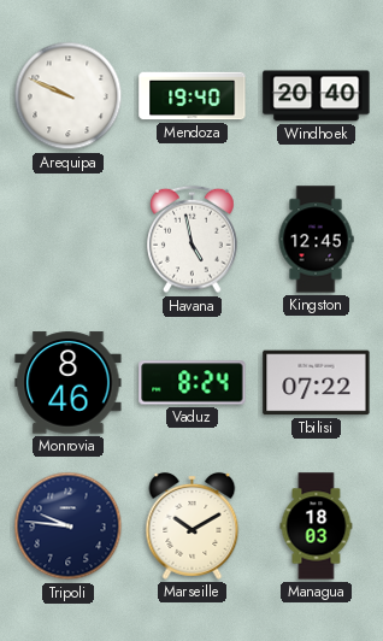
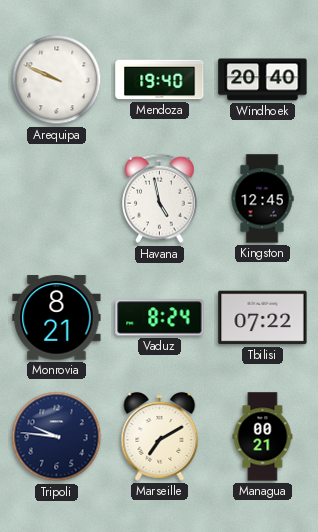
Monrovia: 8:46 -> 8:21 (57, 318)
Marseille: 10:10 -> 7:10 (160, 436)
Managua: 18:03 -> 00:21 (263, 437)
